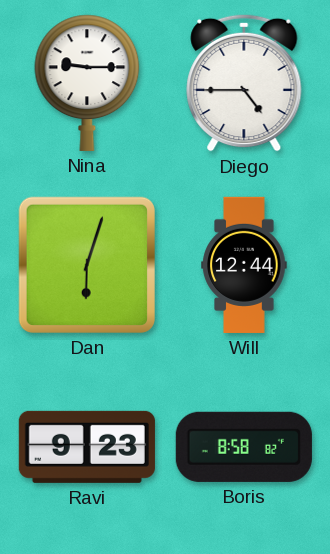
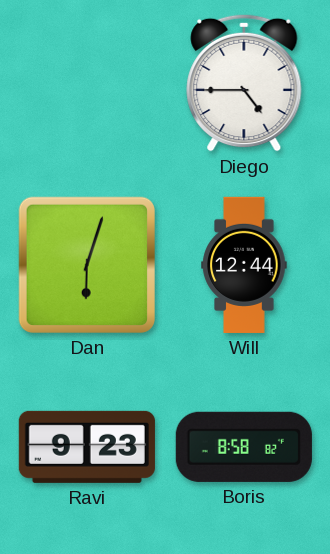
Nina: 9:15 -> none (87, 83)
